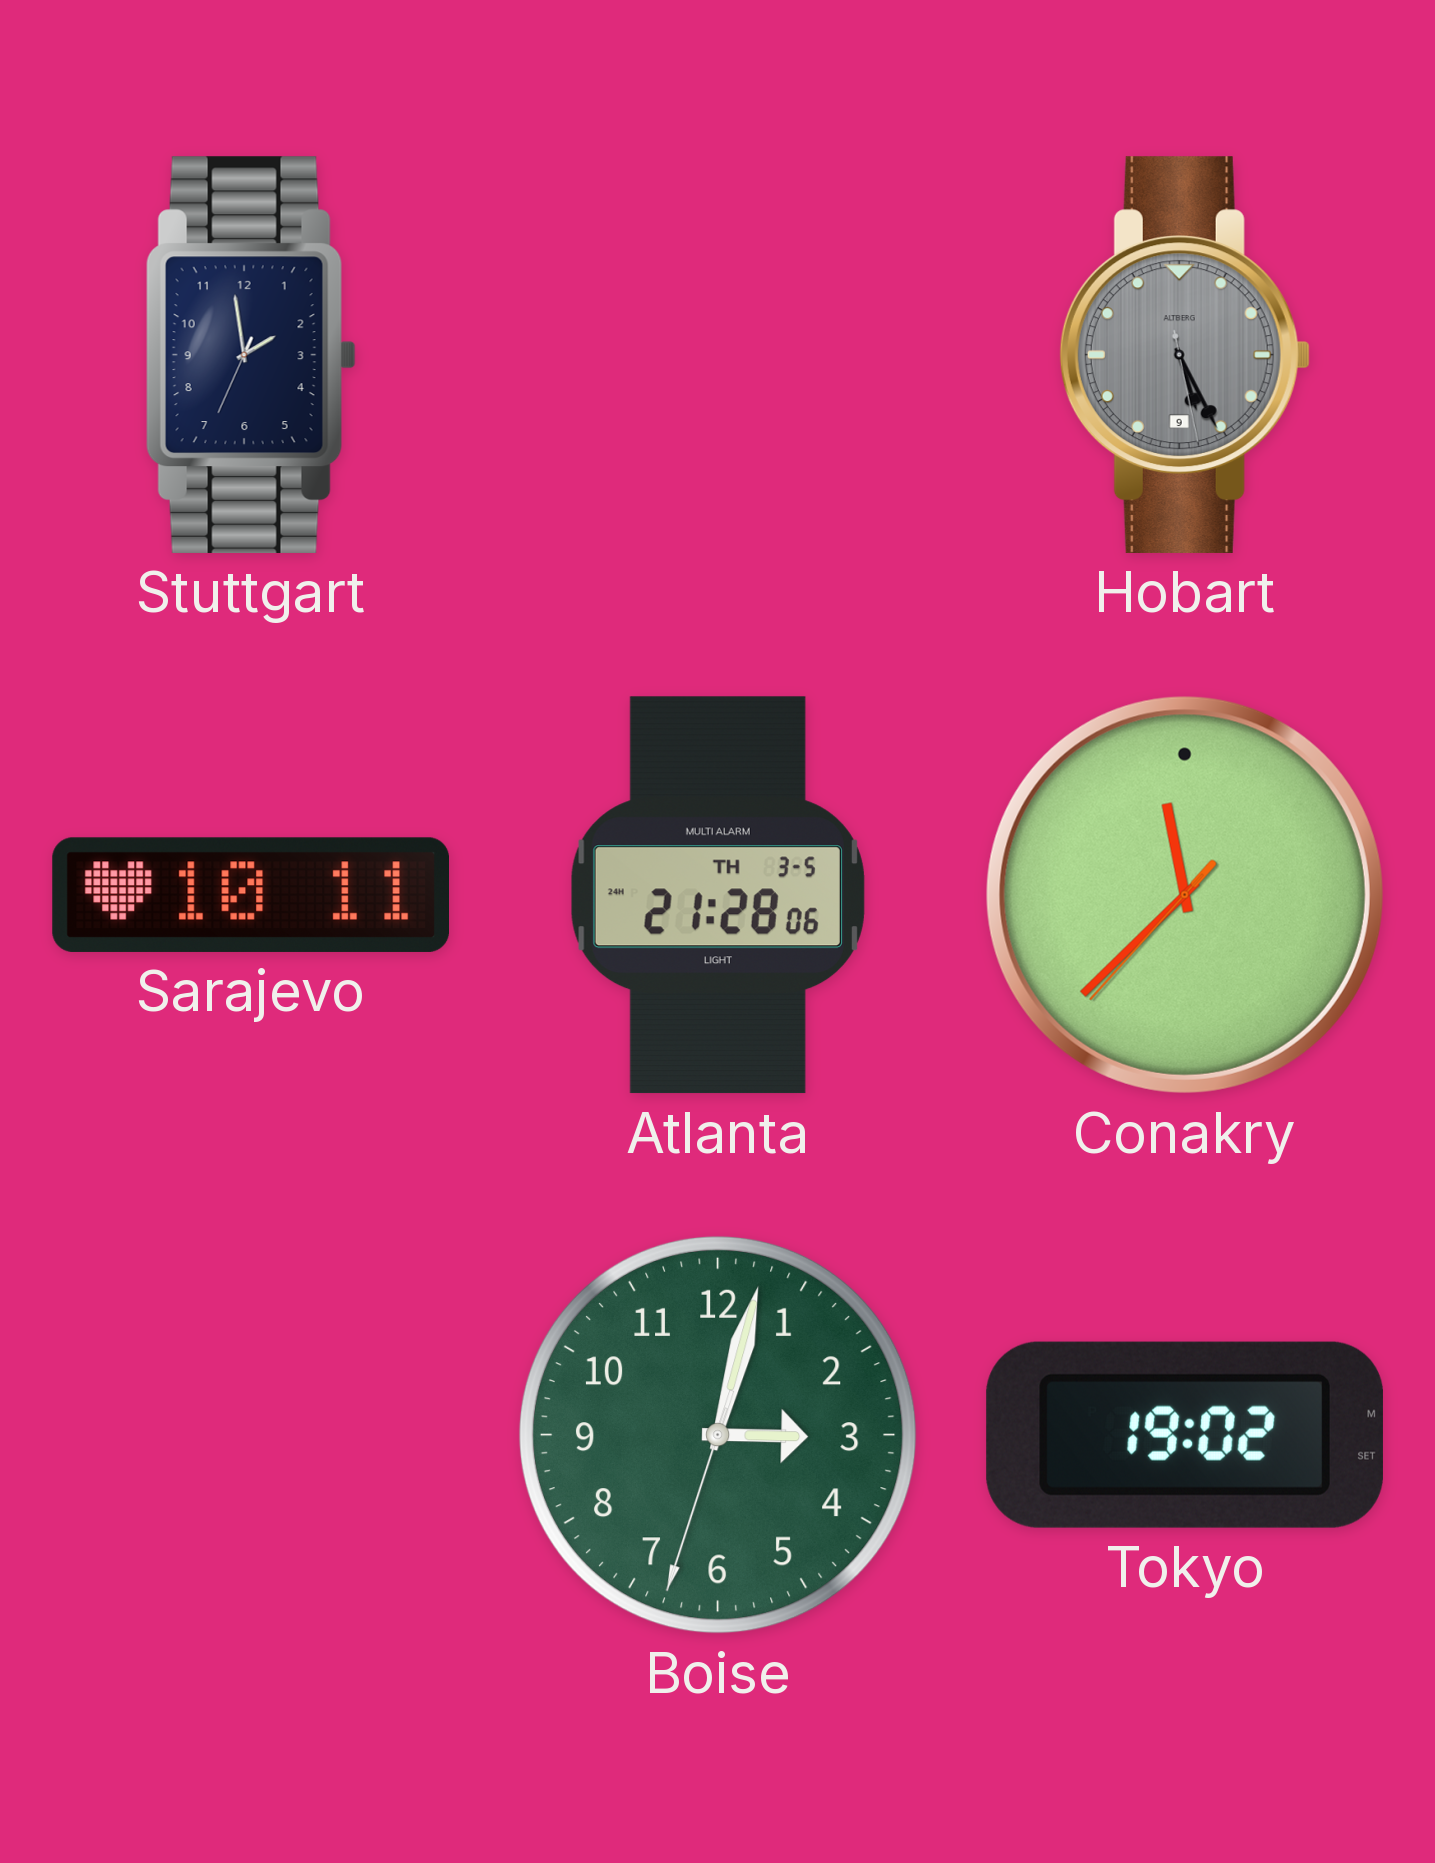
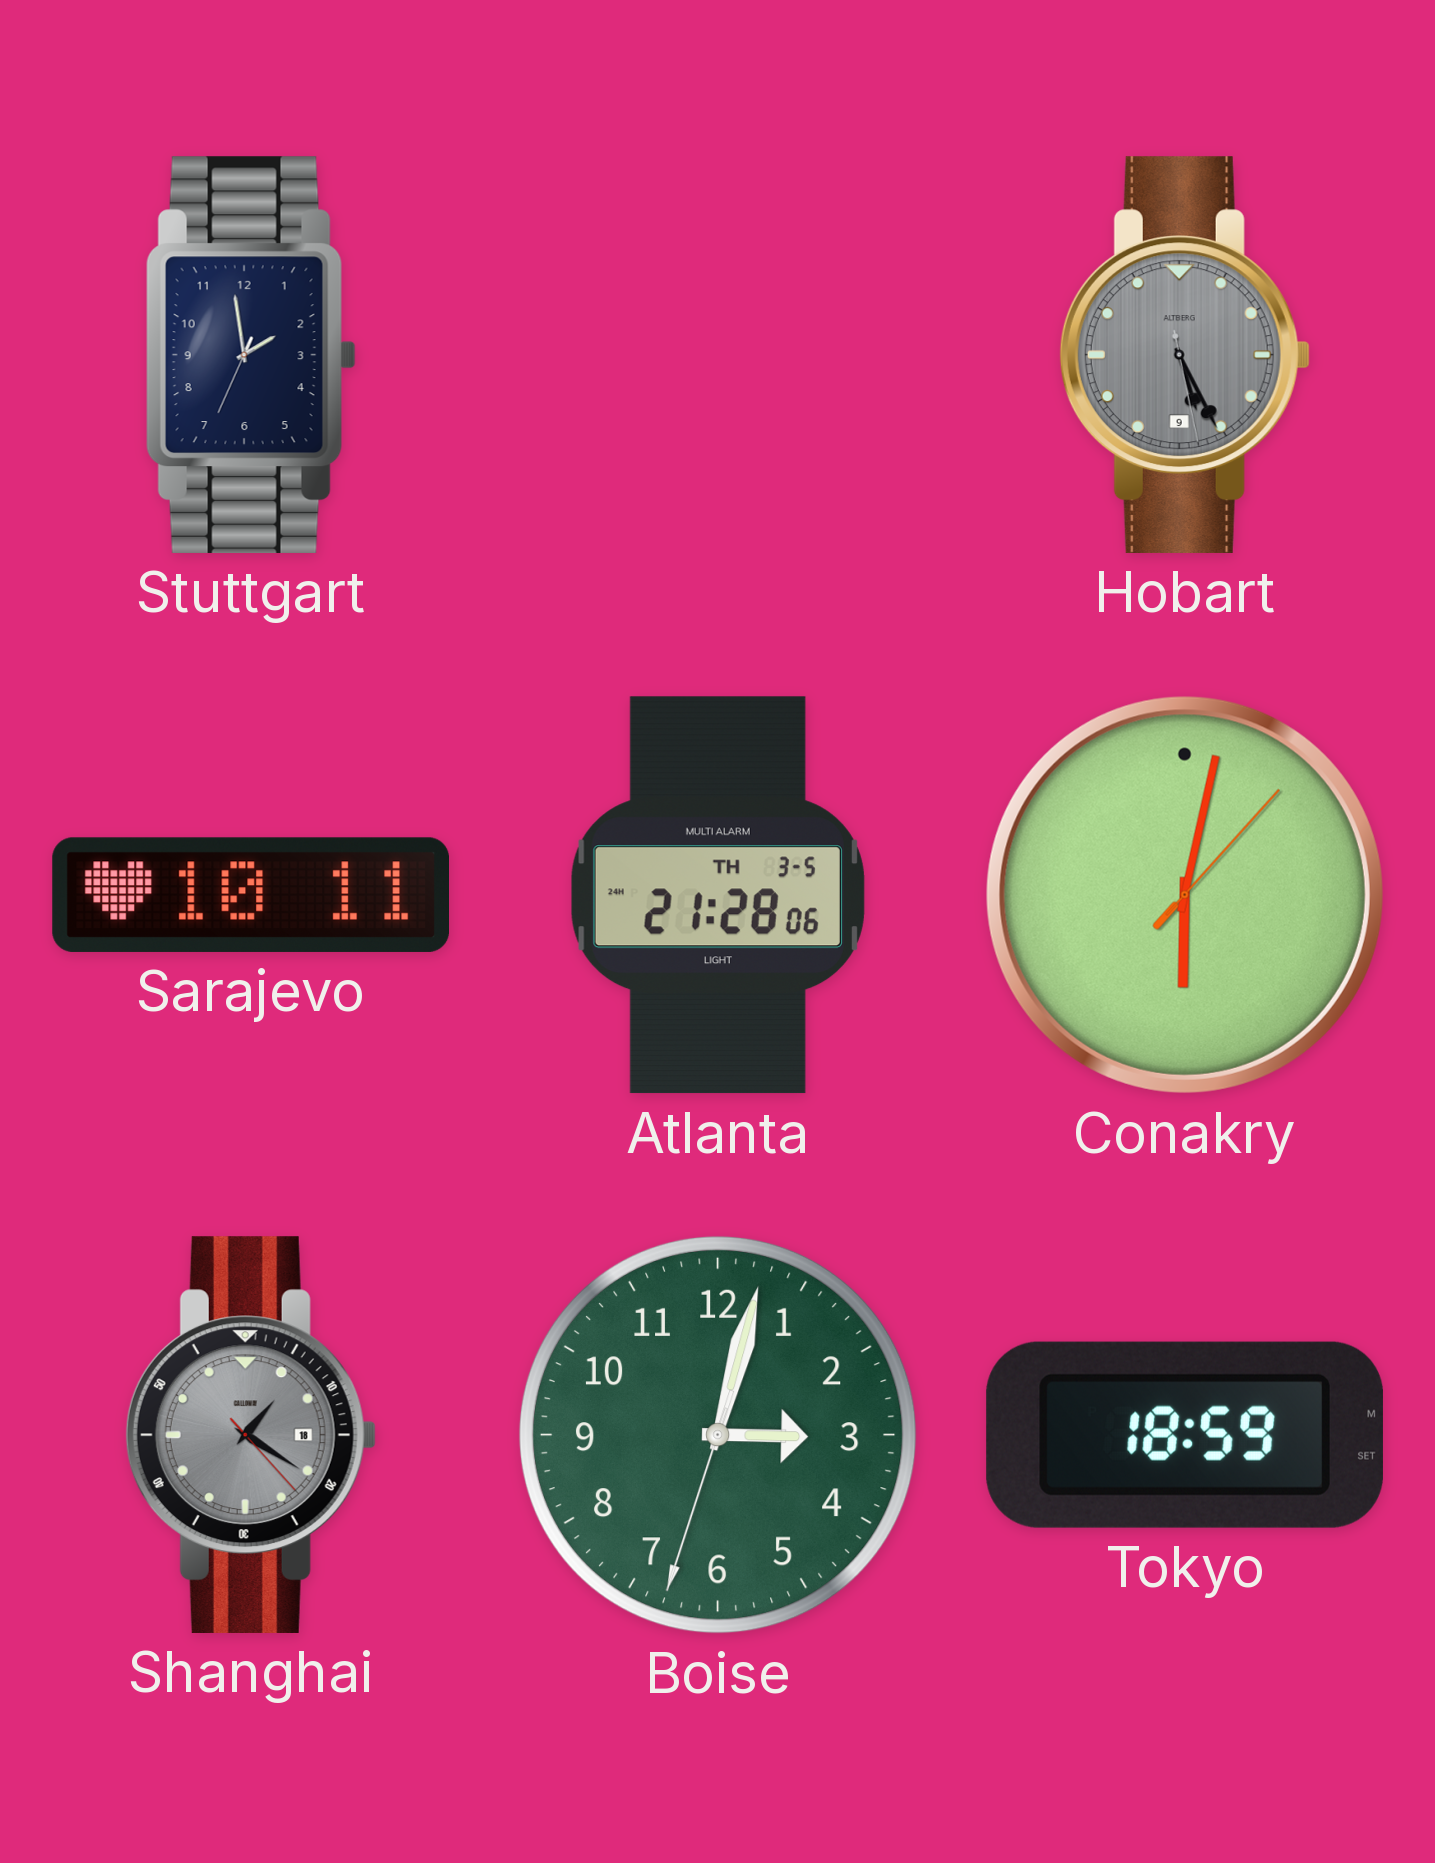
Conakry: 11:37 -> 6:02 (1185, 895)
Shanghai: none -> 1:20 (251, 1435)
Tokyo: 19:02 -> 18:59 (1185, 1435)
